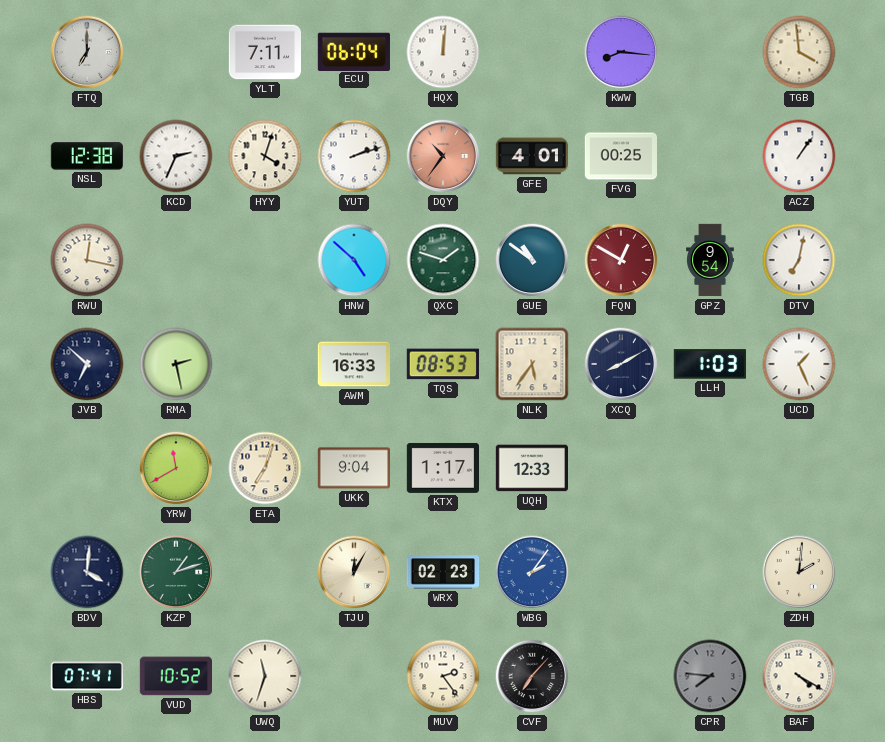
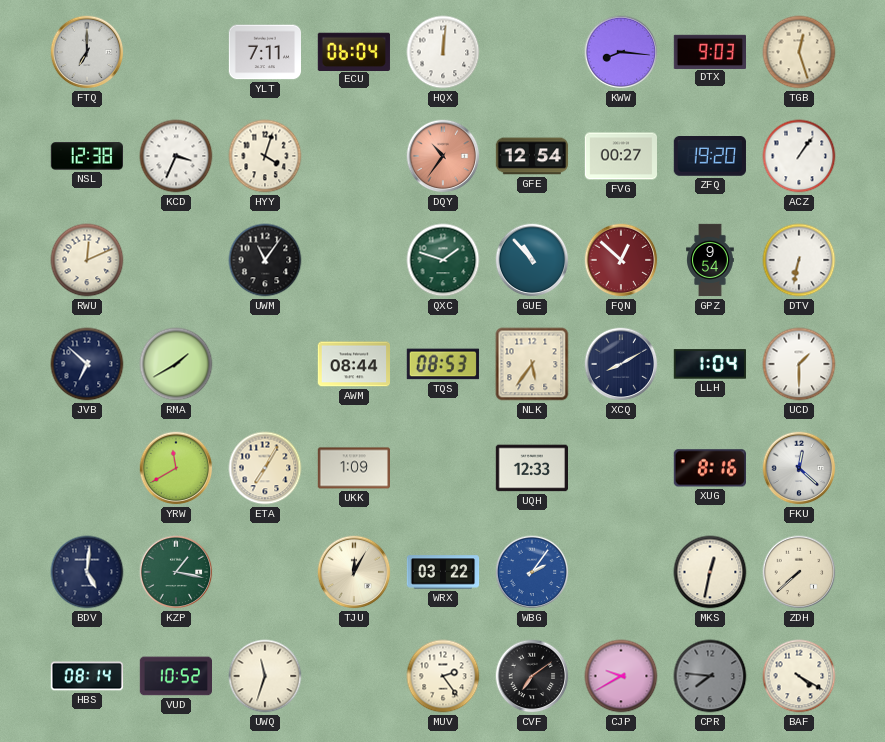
DTX: none -> 9:03 (709, 51)
TGB: 3:59 -> 12:27 (799, 52)
KCD: 2:34 -> 3:34 (176, 156)
YUT: 2:12 -> none (354, 156)
GFE: 4:01 -> 12:54 (532, 156)
FVG: 00:25 -> 00:27 (620, 156)
ZFQ: none -> 19:20 (710, 157)
RWU: 12:17 -> 12:11 (87, 260)
UWM: none -> 11:06 (265, 260)
HNW: 4:52 -> none (354, 260)
GUE: 10:51 -> 10:53 (532, 260)
FQN: 12:50 -> 12:52 (621, 260)
DTV: 7:02 -> 6:32 (799, 260)
RMA: 2:28 -> 1:40 (176, 364)
AWM: 16:33 -> 08:44 (353, 364)
LLH: 1:03 -> 1:04 (710, 364)
UCD: 1:26 -> 1:30 (799, 364)
ETA: 7:03 -> 7:05 (265, 468)
UKK: 9:04 -> 1:09 (354, 468)
KTX: 1:17 -> none (443, 468)
XUG: none -> 8:16 (710, 468)
FKU: none -> 12:22 (799, 468)
BDV: 4:01 -> 5:01 (87, 572)
KZP: 1:12 -> 1:17 (176, 572)
WRX: 02:23 -> 03:22 (443, 572)
MKS: none -> 12:32 (710, 572)
ZDH: 2:01 -> 7:38 (799, 572)
HBS: 07:41 -> 08:14 (87, 676)
CVF: 7:07 -> 7:09 (532, 676)
CJP: none -> 9:40 (621, 676)
